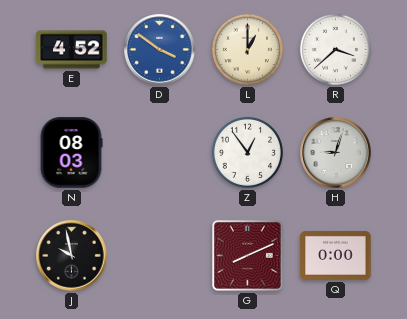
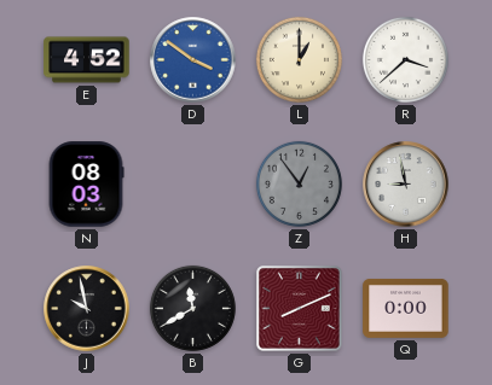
Z dial: white -> grey (299, 183)
H: 9:03 -> 8:58 (406, 185)
B: none -> 11:40 (192, 308)
